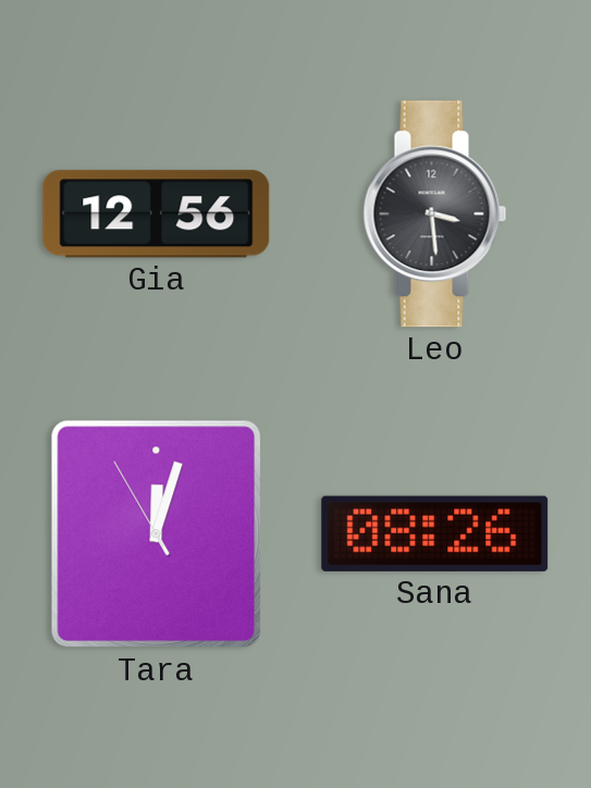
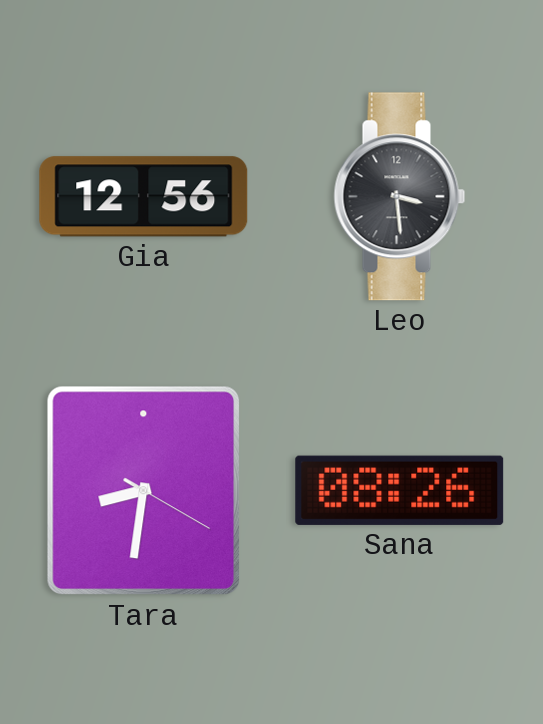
Tara: 12:02 -> 8:31 (144, 491)
